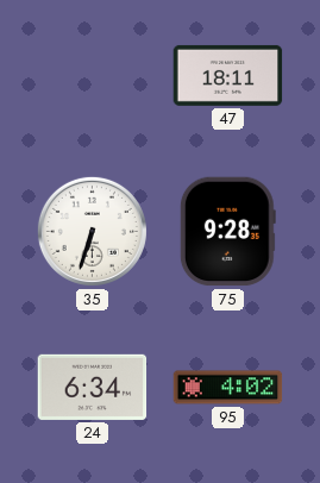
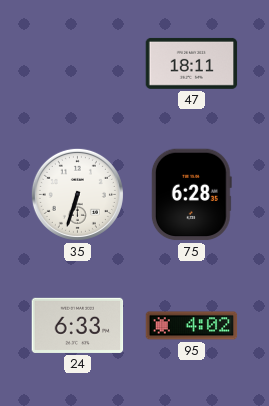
75: 9:28 -> 6:28 (191, 195)
24: 6:34 -> 6:33 (78, 325)
